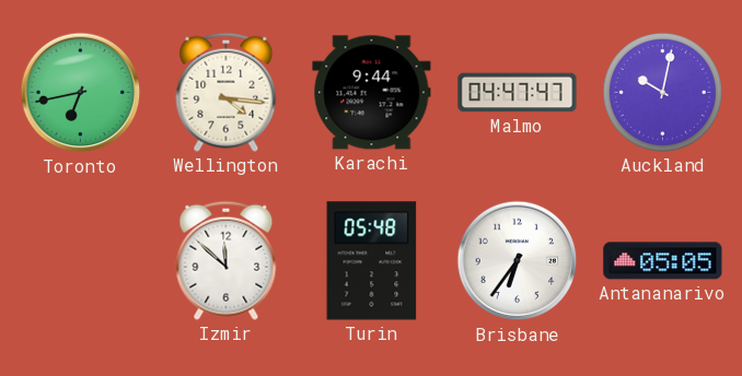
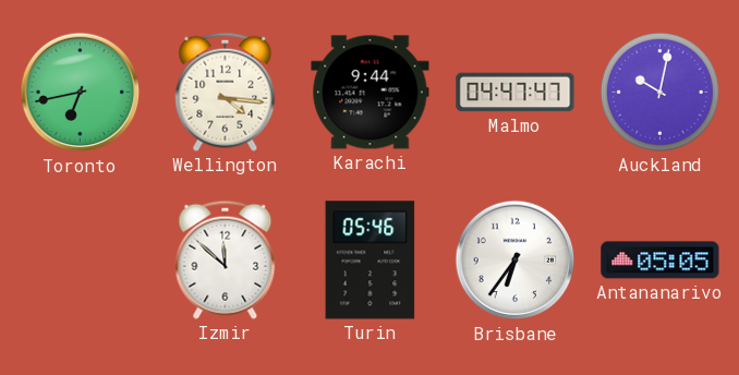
Turin: 05:48 -> 05:46 (371, 261)
